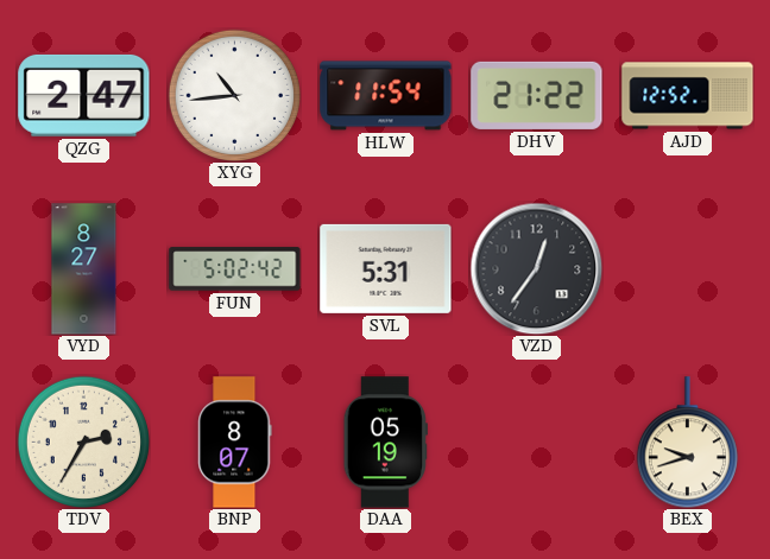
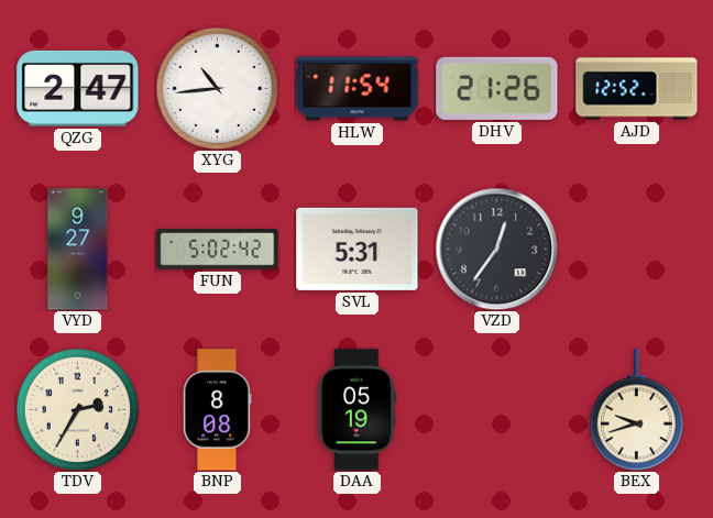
DHV: 21:22 -> 21:26 (497, 88)
VYD: 8:27 -> 9:27 (78, 250)
BNP: 8:07 -> 8:08 (218, 410)
